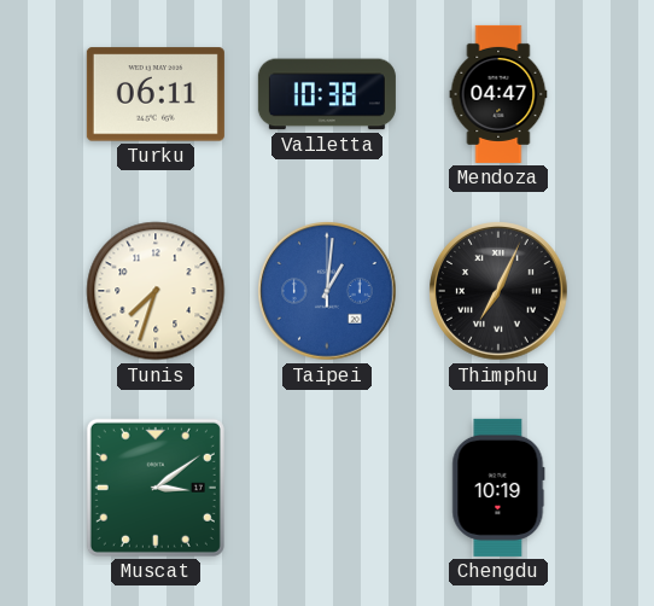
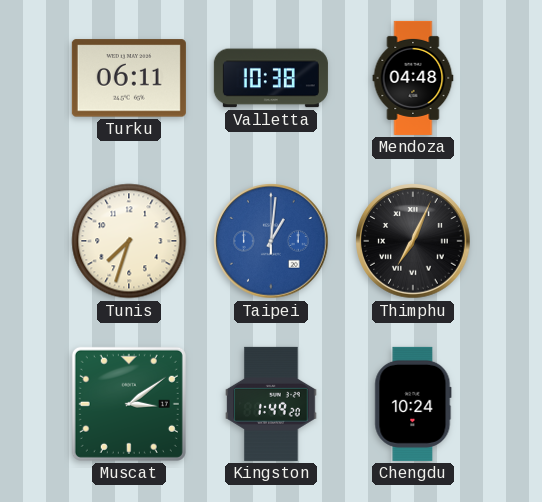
Mendoza: 04:47 -> 04:48 (413, 78)
Kingston: none -> 1:49 (271, 404)
Chengdu: 10:19 -> 10:24 (413, 404)
